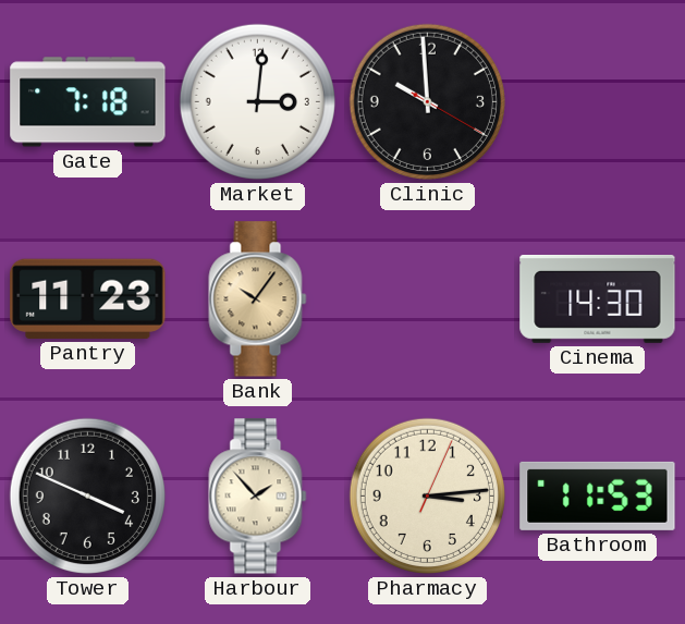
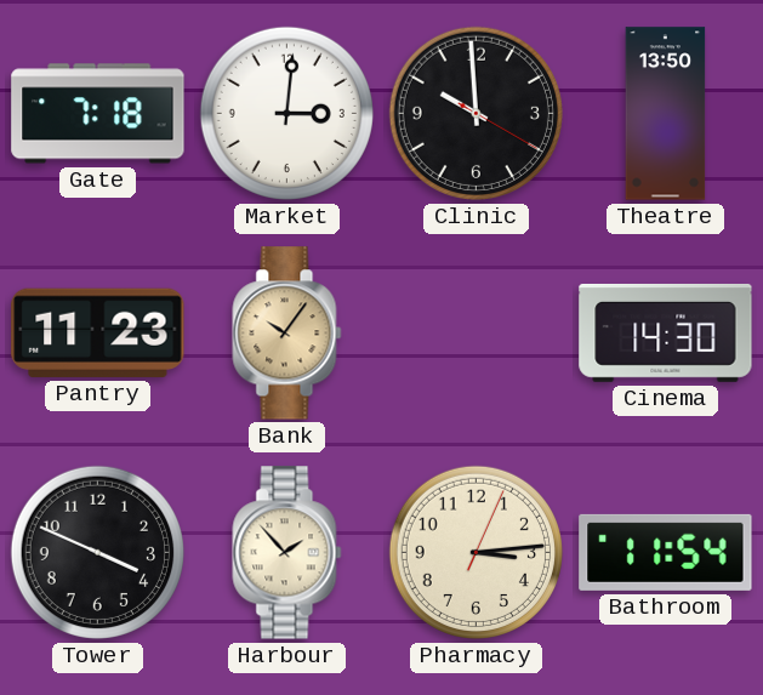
Theatre: none -> 13:50 (666, 114)
Bathroom: 11:53 -> 11:54 (666, 552)
